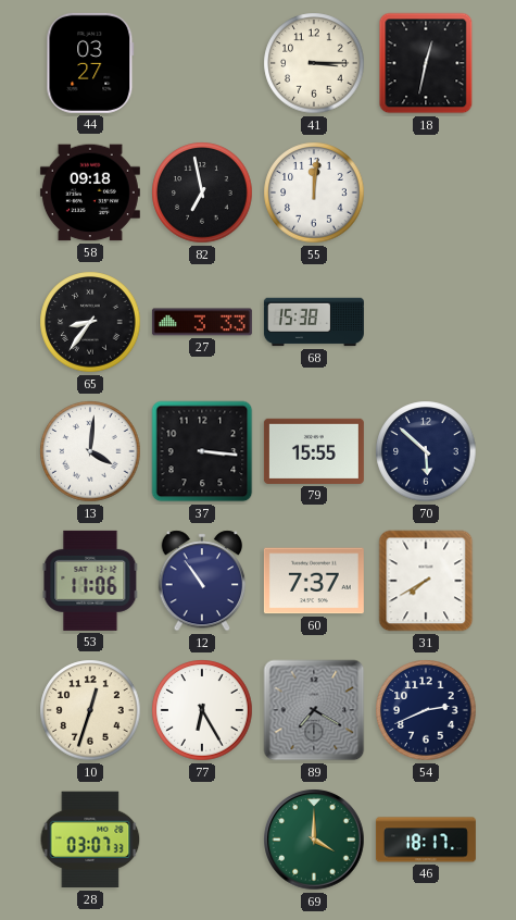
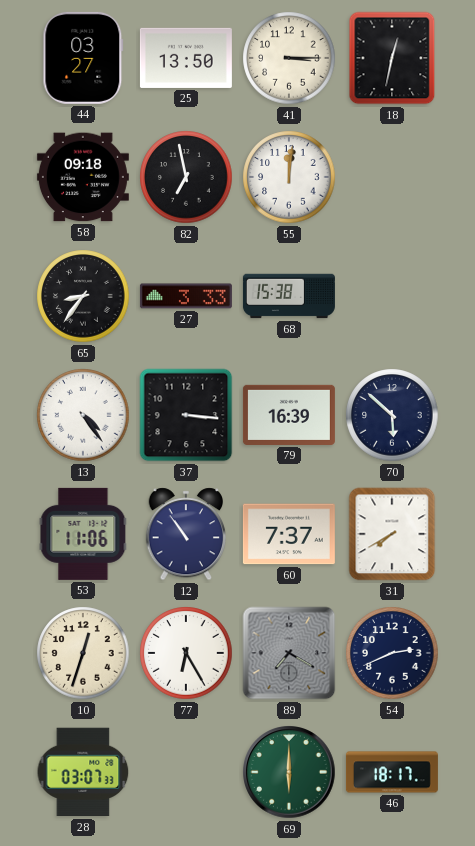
25: none -> 13:50 (186, 58)
13: 4:01 -> 4:24 (83, 415)
79: 15:55 -> 16:39 (289, 415)
69: 4:00 -> 6:00 (289, 772)
